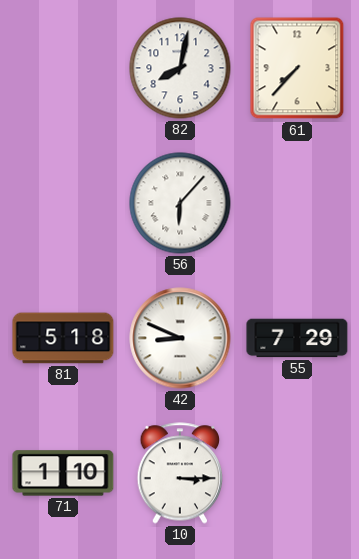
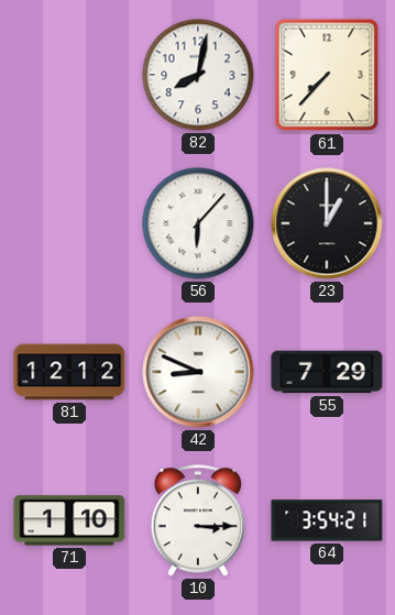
23: none -> 1:00 (327, 223)
81: 5:18 -> 12:12 (69, 372)
64: none -> 3:54 (327, 520)
